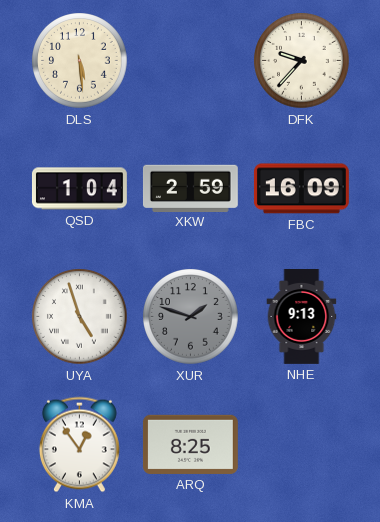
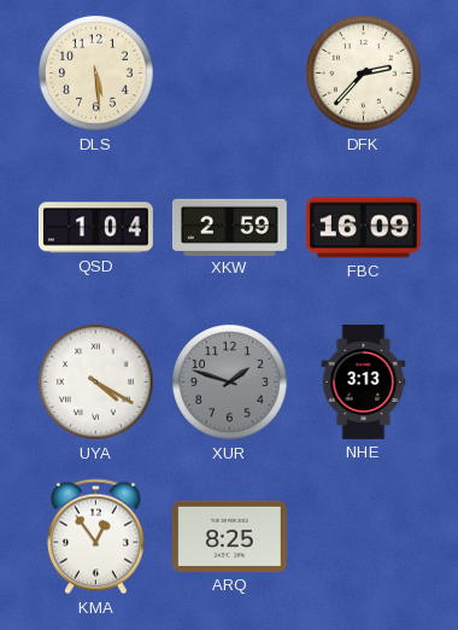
DFK: 9:37 -> 2:37 (364, 74)
UYA: 4:57 -> 4:20 (96, 383)
NHE: 9:13 -> 3:13 (364, 383)
